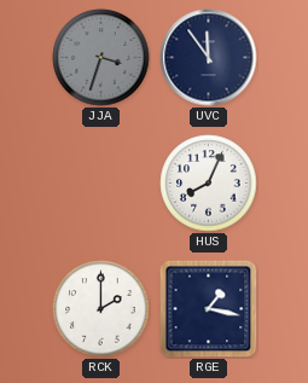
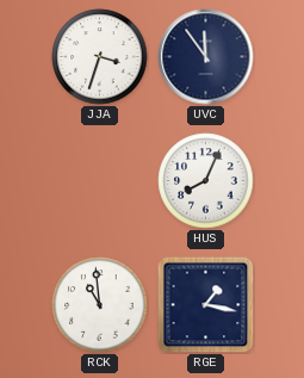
JJA dial: grey -> white (100, 57)
RCK: 2:00 -> 10:59 (100, 305)
